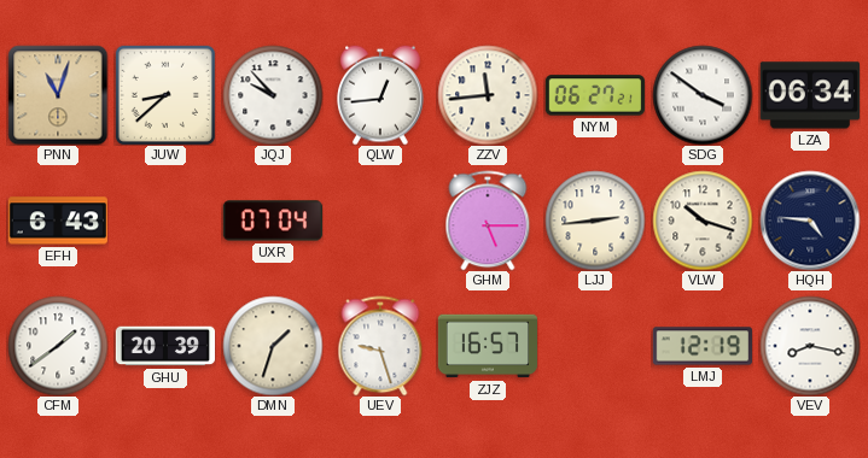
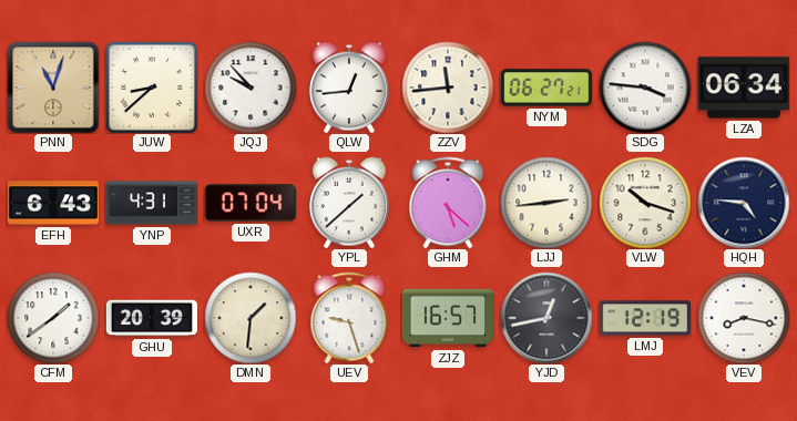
SDG: 3:51 -> 3:46 (645, 88)
YNP: none -> 4:31 (151, 203)
YPL: none -> 1:38 (349, 203)
GHM: 5:15 -> 5:22 (448, 203)
DMN: 1:33 -> 1:31 (251, 318)
YJD: none -> 12:43 (546, 318)
